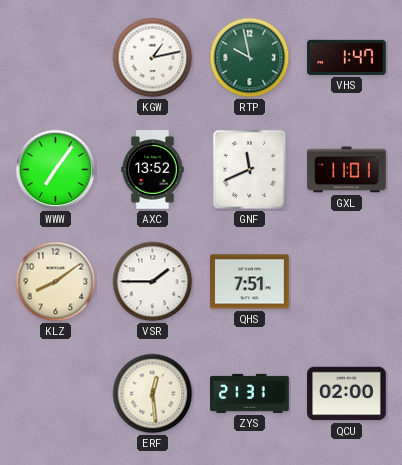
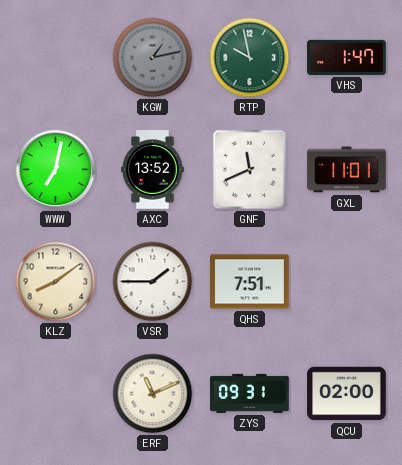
KGW dial: white -> grey (153, 58)
WWW: 7:06 -> 7:02 (56, 170)
ERF: 12:29 -> 11:11 (153, 394)
ZYS: 21:31 -> 09:31 (250, 393)
